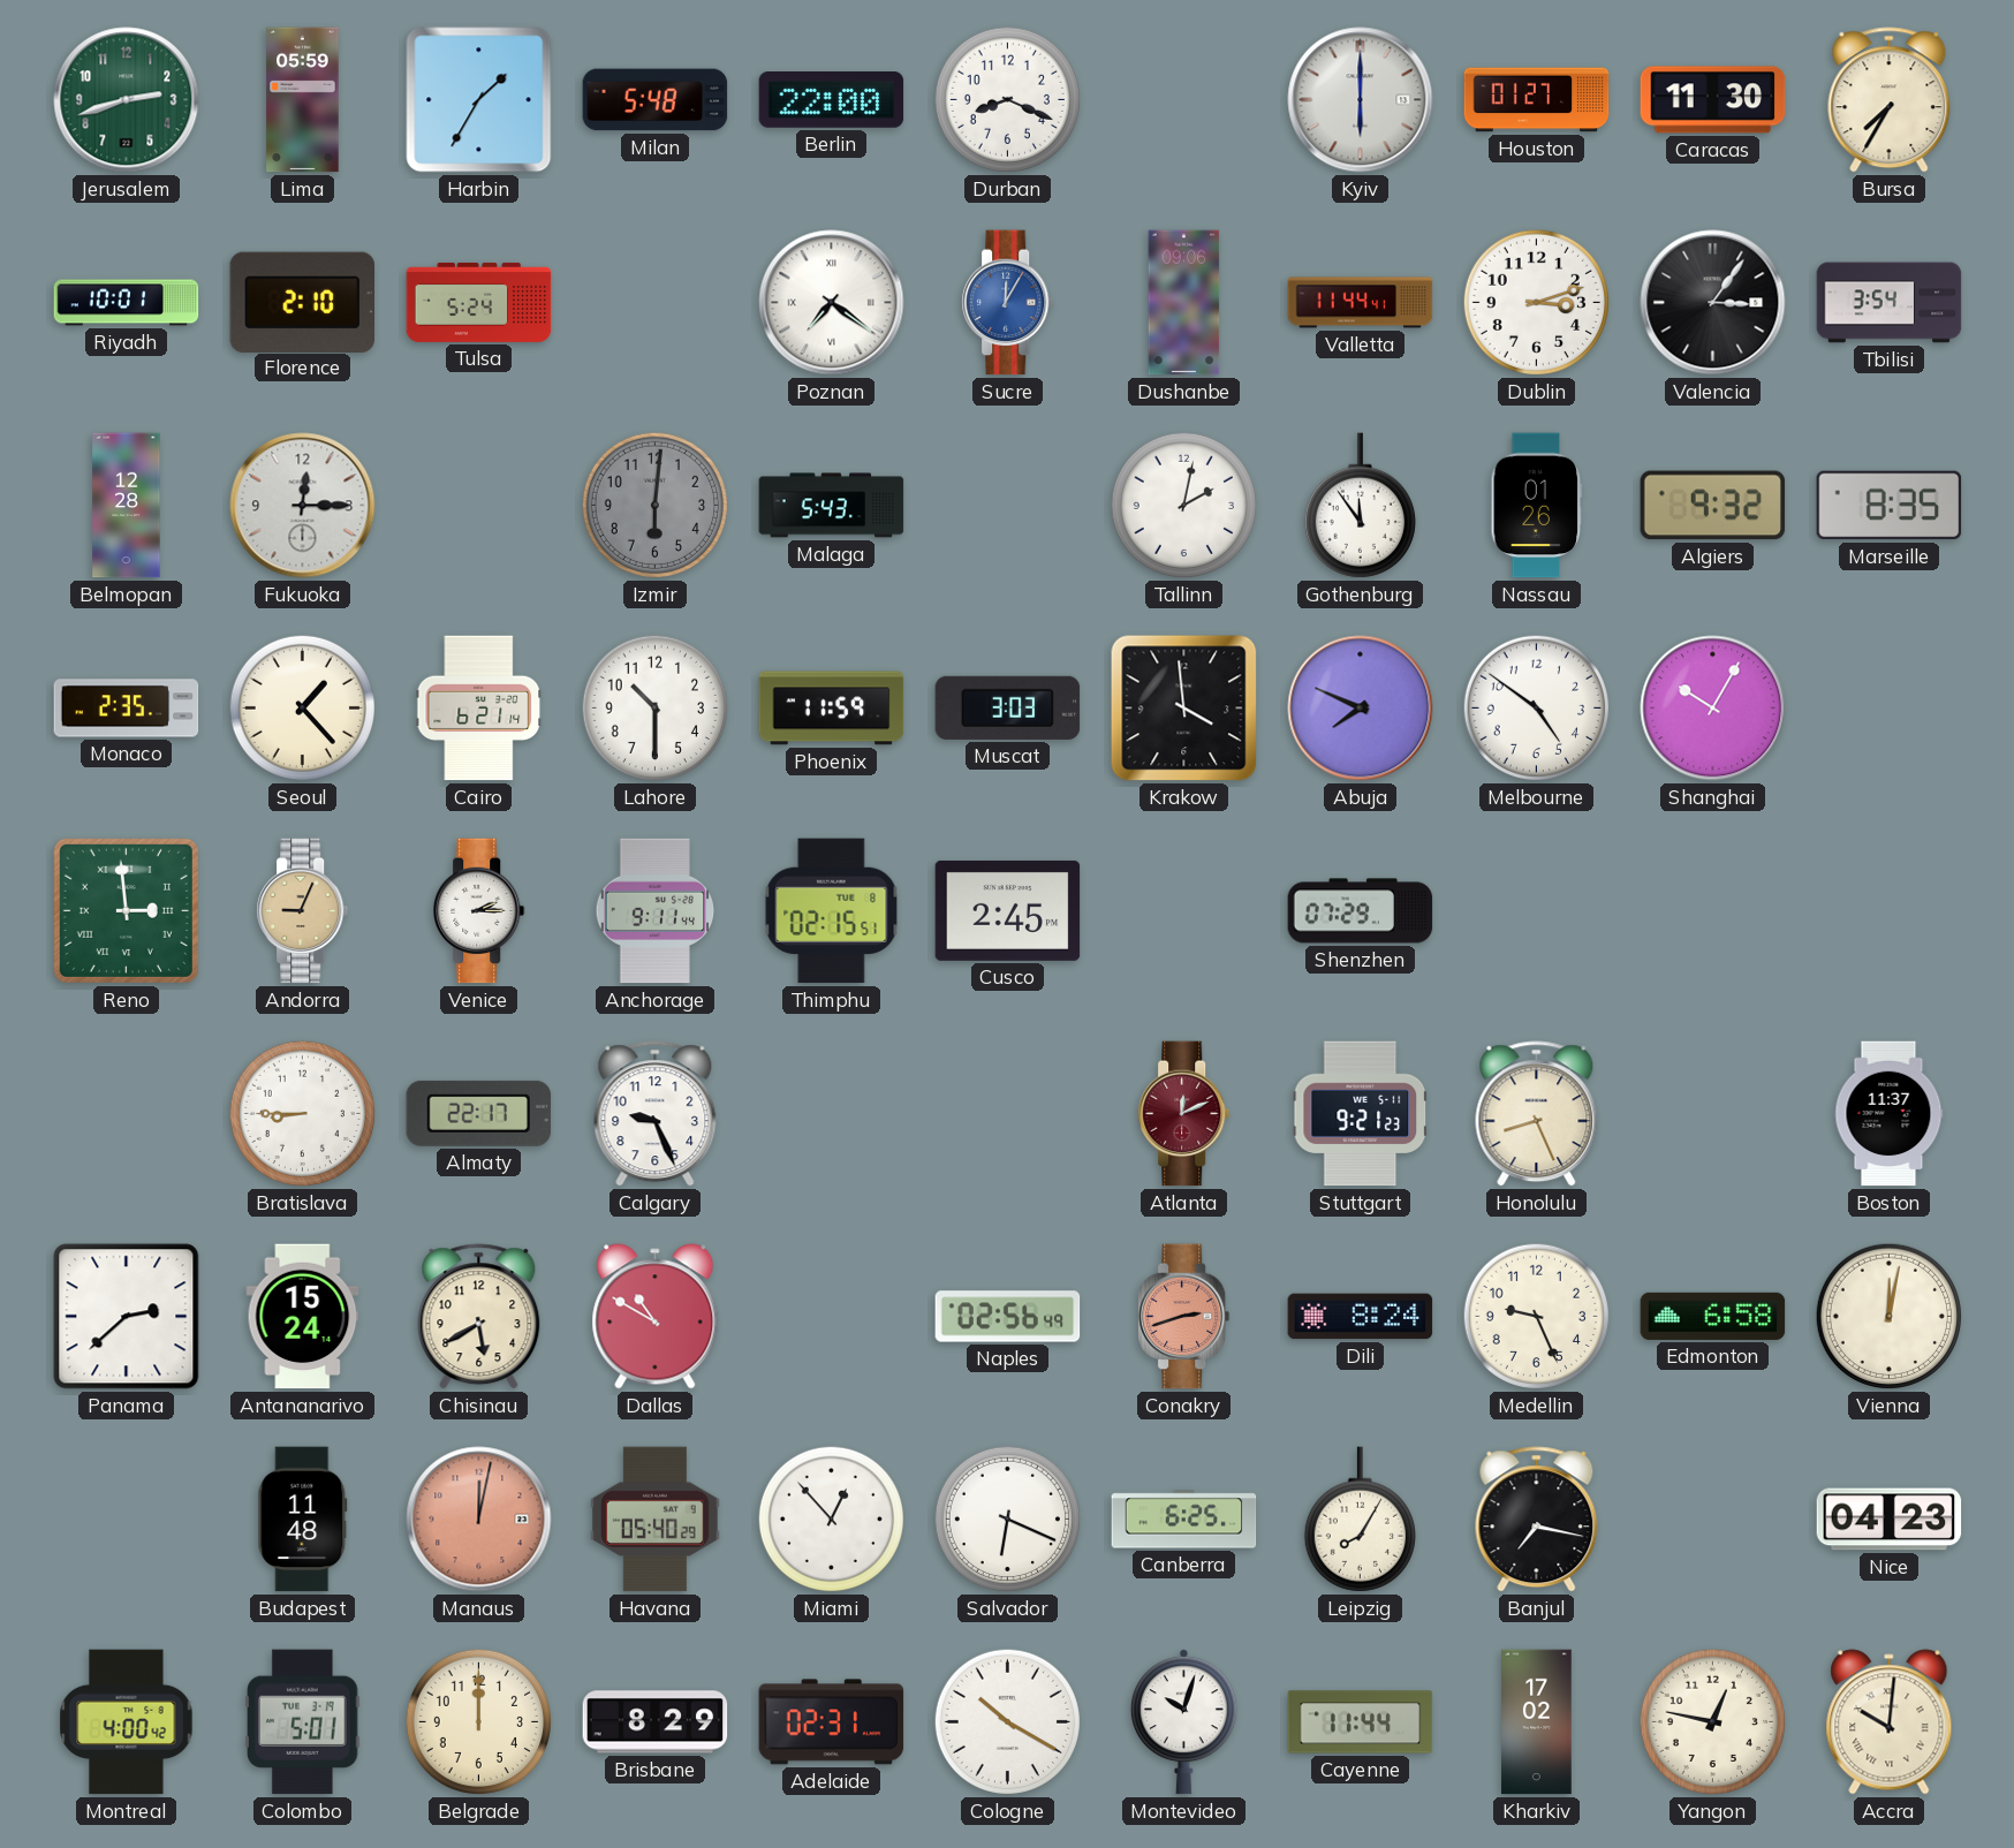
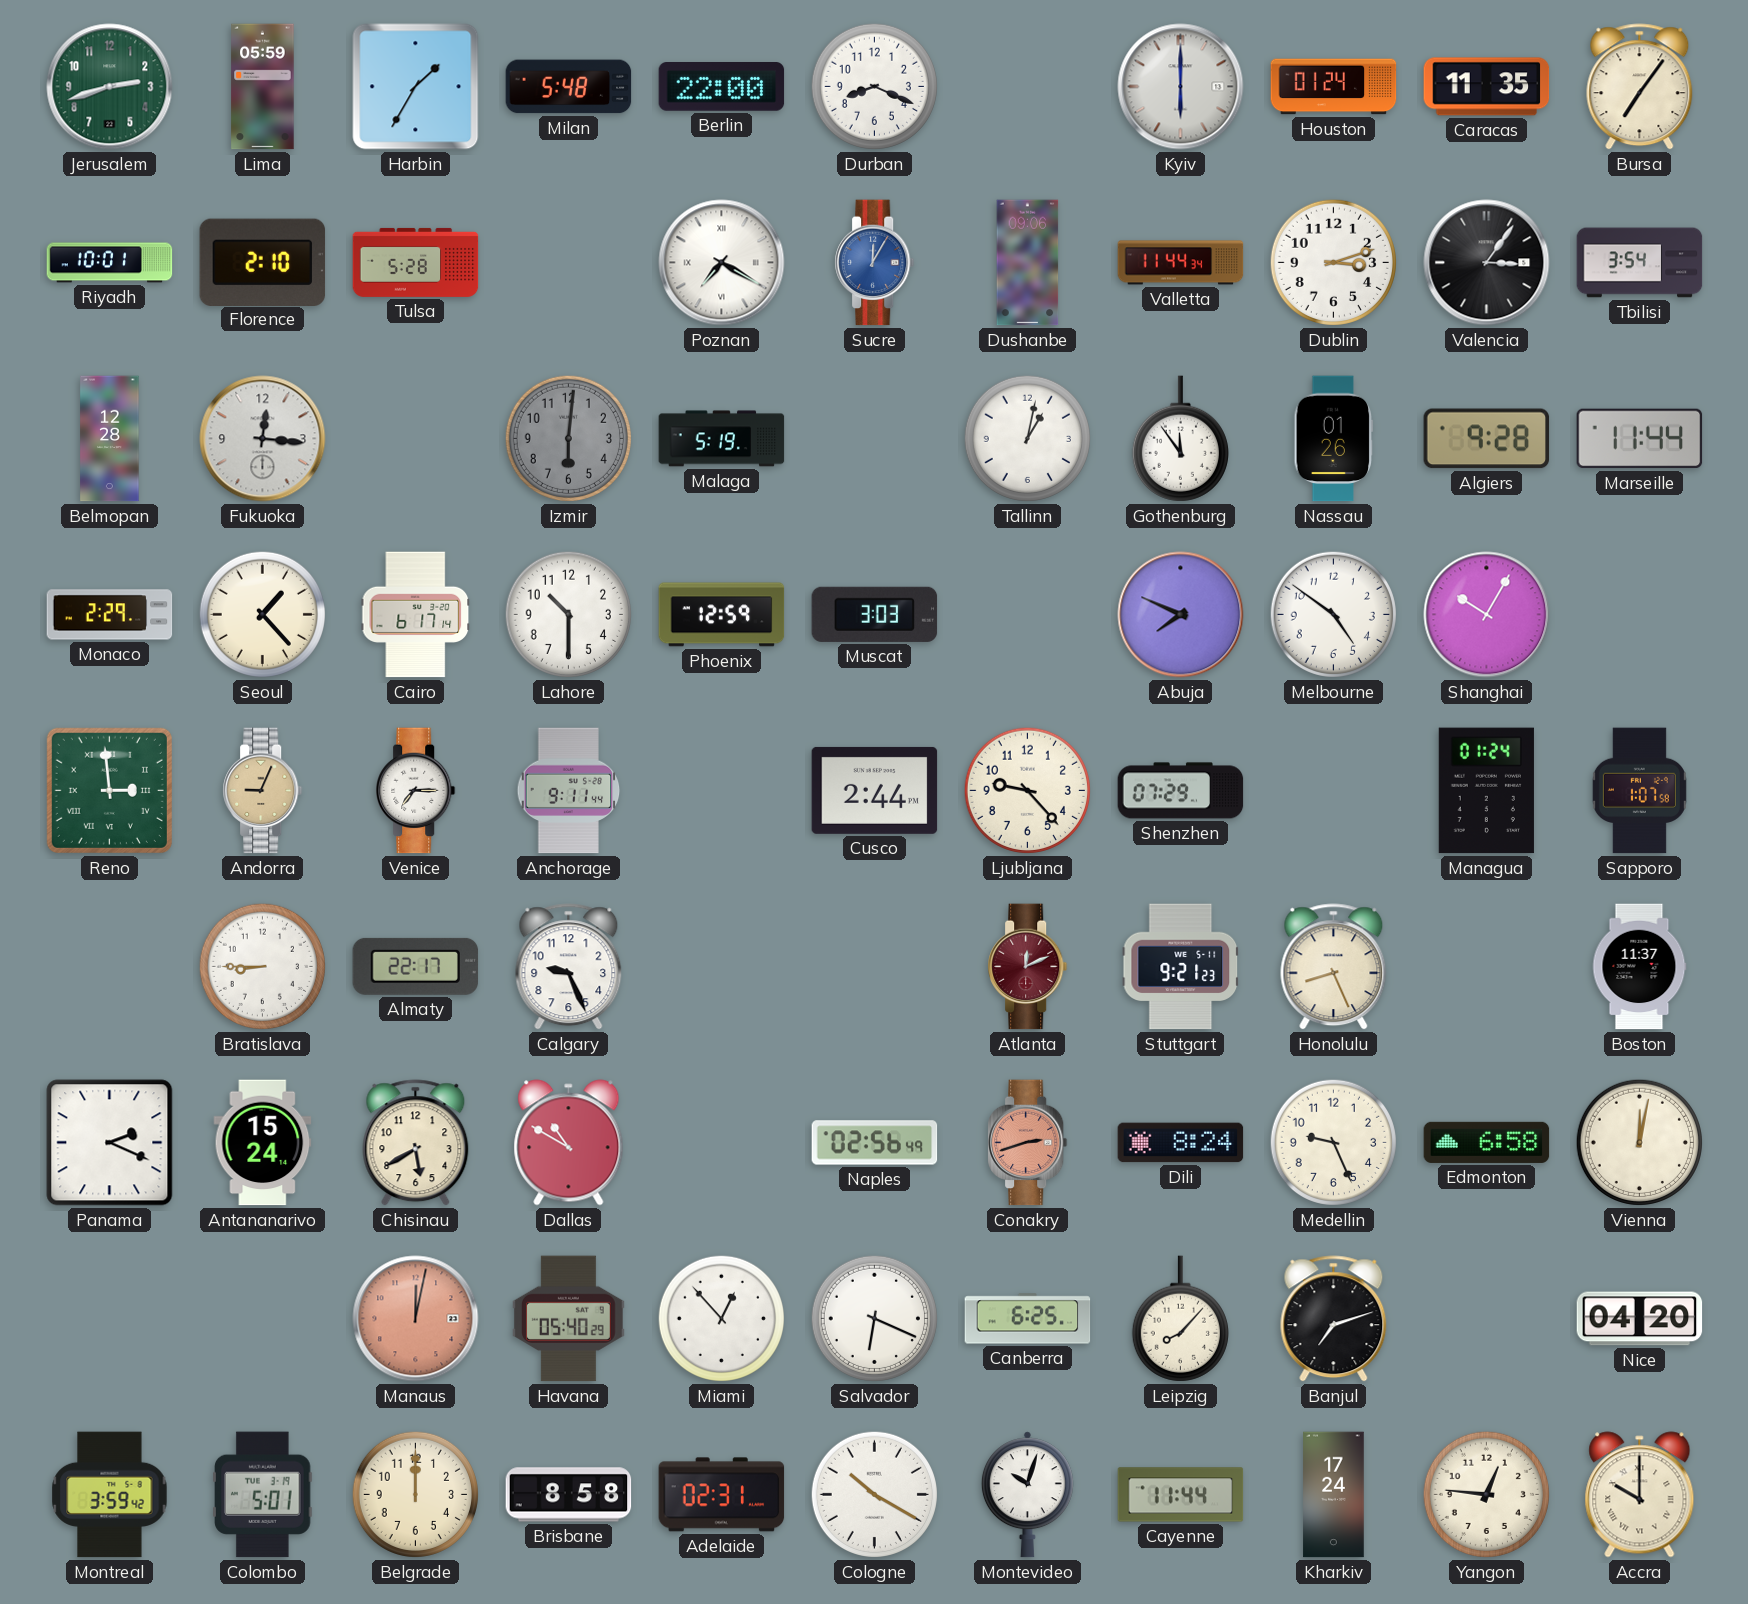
Houston: 01:27 -> 01:24 (1334, 87)
Caracas: 11:30 -> 11:35 (1487, 87)
Bursa: 7:35 -> 7:06 (1640, 87)
Tulsa: 5:24 -> 5:28 (416, 262)
Poznan: 7:21 -> 7:20 (722, 263)
Valletta: 11:44:41 -> 11:44:34 (1181, 263)
Fukuoka: 12:15 -> 12:16 (263, 439)
Malaga: 5:43 -> 5:19 (722, 439)
Tallinn: 2:02 -> 1:02 (1027, 438)
Algiers: 9:32 -> 9:28 (1487, 439)
Marseille: 8:35 -> 11:44 (1640, 439)
Monaco: 2:35 -> 2:29 (110, 615)
Cairo: 6:21 -> 6:17 (416, 615)
Phoenix: 11:59 -> 12:59 (722, 615)
Krakow: 3:59 -> none (1184, 709)
Venice: 2:15 -> 7:15 (416, 791)
Thimphu: 02:15 -> none (832, 911)
Cusco: 2:45 -> 2:44 (875, 790)
Ljubljana: none -> 9:23 (1027, 790)
Managua: none -> 01:24 (1486, 791)
Sapporo: none -> 1:07 (1639, 791)
Panama: 2:38 -> 2:19 (110, 1143)
Budapest: 11:48 -> none (303, 1520)
Leipzig: 8:05 -> 8:07 (1180, 1319)
Banjul: 7:17 -> 7:12 (1334, 1319)
Nice: 04:23 -> 04:20 (1640, 1319)
Montreal: 4:00 -> 3:59 (110, 1495)
Brisbane: 8:29 -> 8:58 (569, 1495)
Kharkiv: 17:02 -> 17:24 (1334, 1495)
Yangon: 12:47 -> 12:46 (1486, 1494)
Accra: 10:01 -> 10:00 (1640, 1495)
